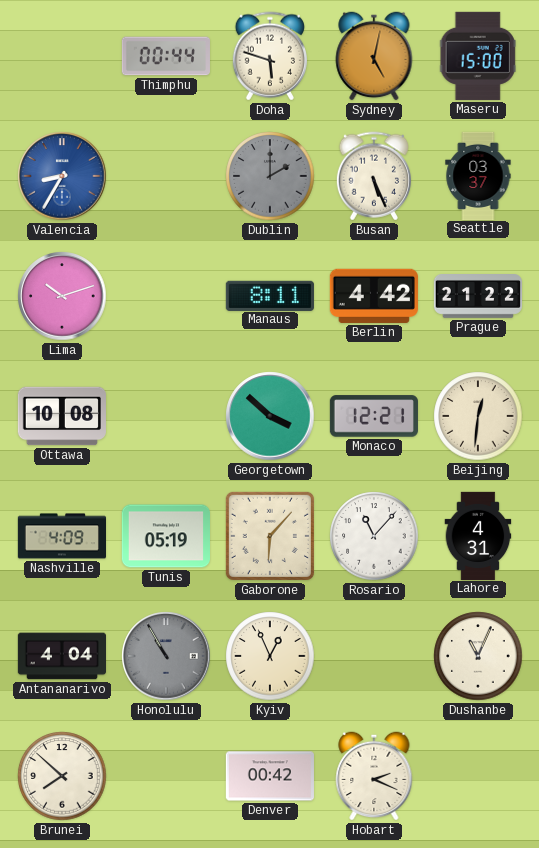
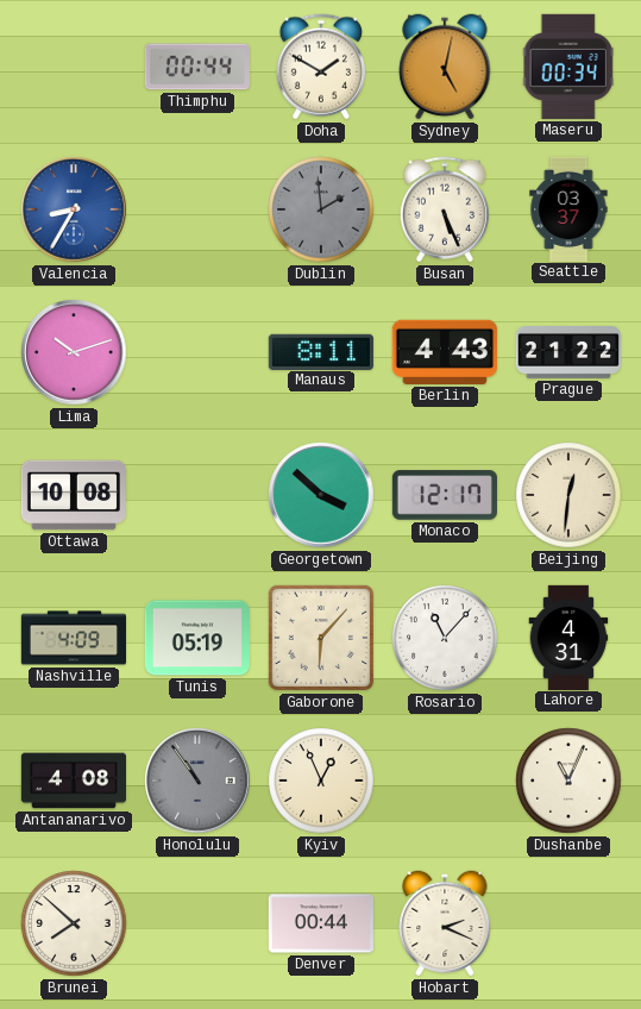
Doha: 5:48 -> 1:50 (321, 67)
Maseru: 15:00 -> 00:34 (568, 67)
Dublin: 2:00 -> 1:59 (321, 209)
Berlin: 4:42 -> 4:43 (445, 352)
Monaco: 12:21 -> 12:17 (445, 495)
Antananarivo: 4:04 -> 4:08 (73, 781)
Honolulu: 10:55 -> 10:54 (197, 781)
Denver: 00:42 -> 00:44 (321, 923)
